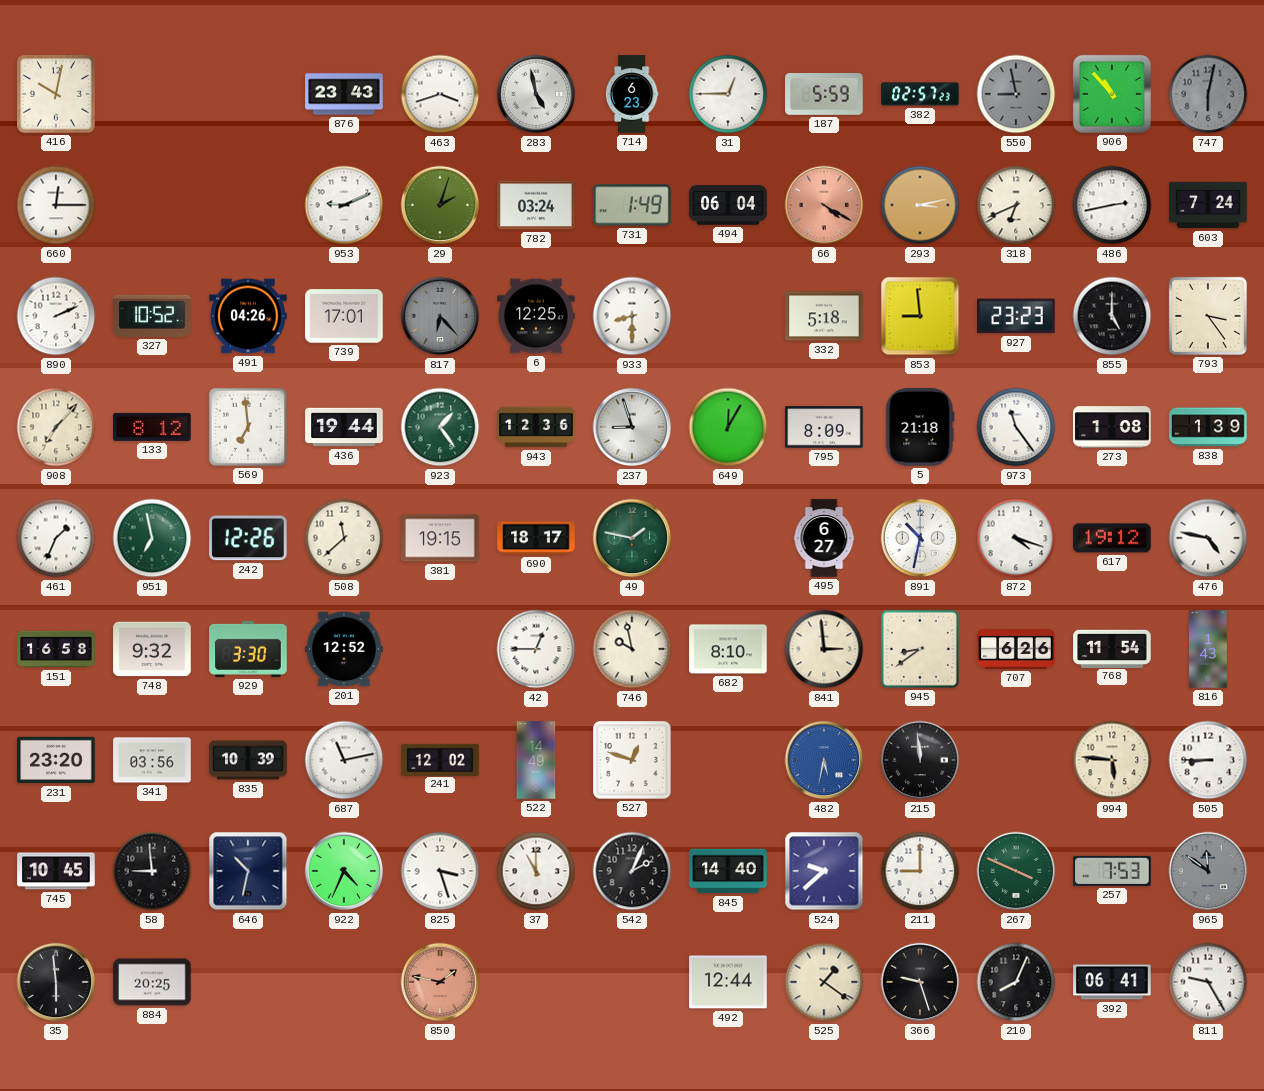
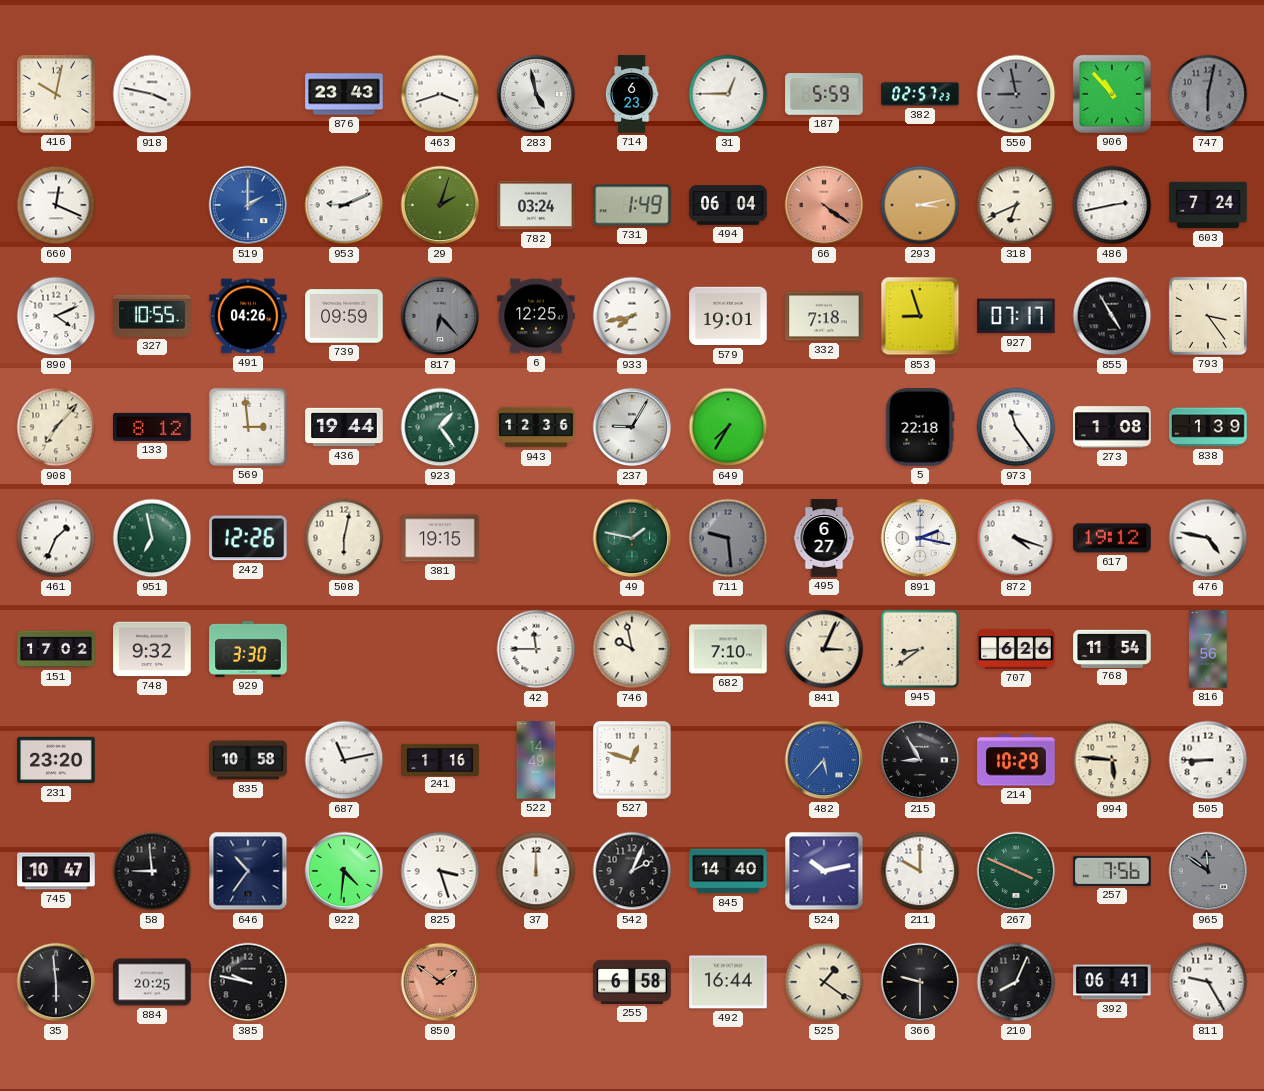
918: none -> 3:47 (152, 94)
660: 12:15 -> 12:19 (56, 205)
519: none -> 2:00 (248, 205)
66: 4:20 -> 4:21 (824, 205)
890: 2:11 -> 4:11 (56, 316)
327: 10:52 -> 10:55 (152, 316)
739: 17:01 -> 09:59 (344, 316)
933: 8:30 -> 7:43 (632, 316)
579: none -> 19:01 (728, 316)
332: 5:18 -> 7:18 (824, 316)
853: 8:59 -> 8:57 (920, 316)
927: 23:23 -> 07:17 (1016, 316)
855: 5:00 -> 4:55 (1112, 316)
569: 6:59 -> 2:59 (248, 427)
237: 8:57 -> 9:05 (632, 427)
649: 12:05 -> 7:35 (728, 427)
795: 8:09 -> none (824, 427)
5: 21:18 -> 22:18 (920, 427)
508: 11:38 -> 6:02 (344, 538)
690: 18:17 -> none (536, 538)
711: none -> 9:29 (728, 538)
891: 10:32 -> 2:17 (920, 538)
151: 16:58 -> 17:02 (56, 649)
201: 12:52 -> none (344, 649)
42: 12:45 -> 11:45 (536, 649)
682: 8:10 -> 7:10 (728, 649)
841: 2:59 -> 3:04 (824, 649)
816: 1:43 -> 7:56 (1209, 649)
341: 03:56 -> none (152, 760)
835: 10:39 -> 10:58 (248, 760)
241: 12:02 -> 1:16 (440, 759)
482: 5:32 -> 5:37 (824, 760)
215: 11:59 -> 8:55 (920, 760)
214: none -> 10:29 (1016, 760)
745: 10:45 -> 10:47 (56, 871)
646: 10:32 -> 10:36 (248, 871)
922: 4:34 -> 4:31 (344, 871)
37: 11:00 -> 12:00 (536, 871)
524: 9:38 -> 10:13 (824, 871)
211: 9:00 -> 10:00 (920, 871)
257: 7:53 -> 7:56 (1112, 871)
385: none -> 9:47 (248, 982)
850: 1:47 -> 1:51 (440, 982)
255: none -> 6:58 (632, 982)
492: 12:44 -> 16:44 (728, 982)
366: 9:27 -> 9:30 (920, 982)
